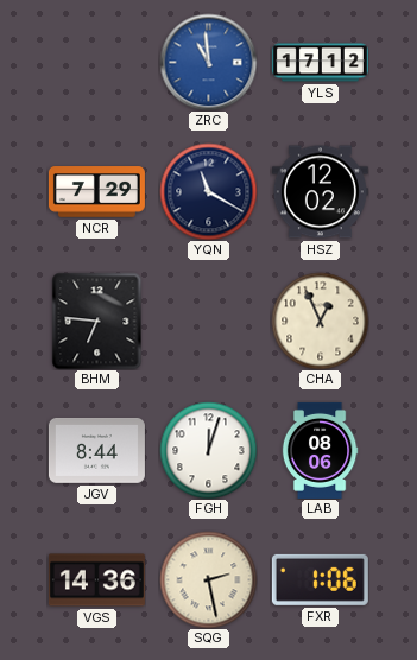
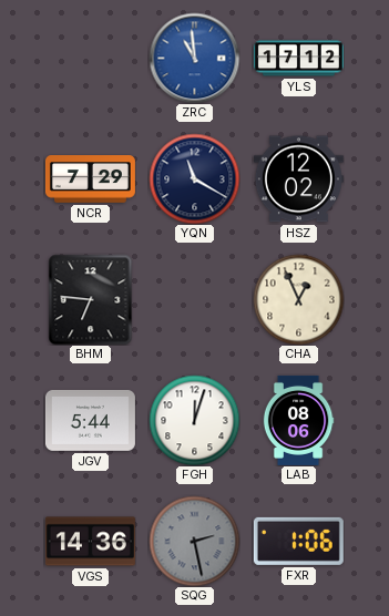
JGV: 8:44 -> 5:44 (90, 420)
SQG dial: cream -> grey (194, 541)
